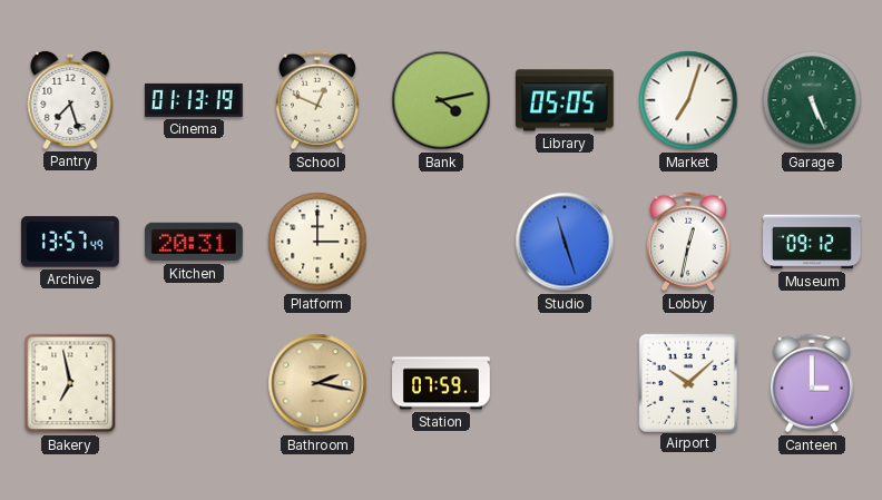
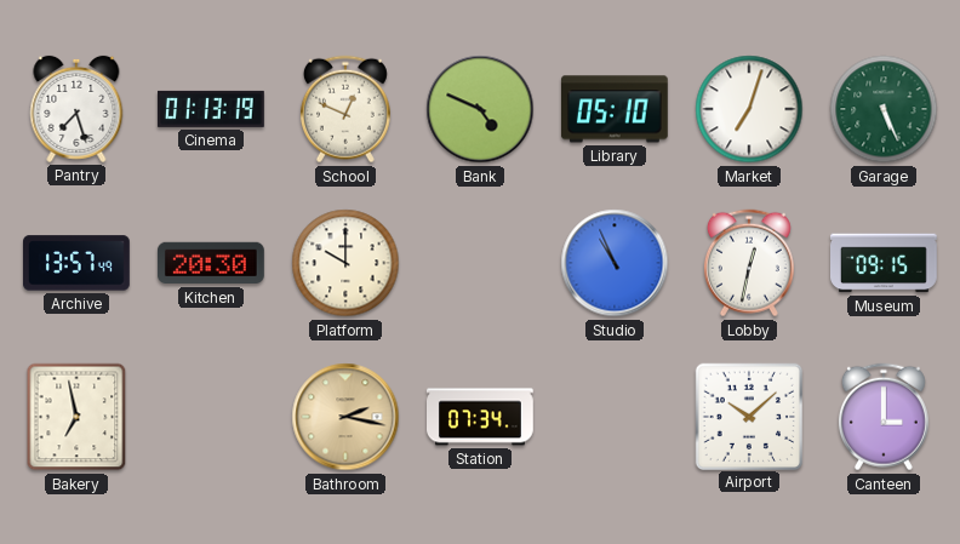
Bank: 4:13 -> 4:49 (480, 109)
Library: 05:05 -> 05:10 (615, 109)
Kitchen: 20:31 -> 20:30 (211, 263)
Platform: 3:00 -> 10:00 (345, 263)
Studio: 11:27 -> 10:56 (615, 263)
Museum: 09:12 -> 09:15 (885, 263)
Station: 07:59 -> 07:34 (481, 417)
